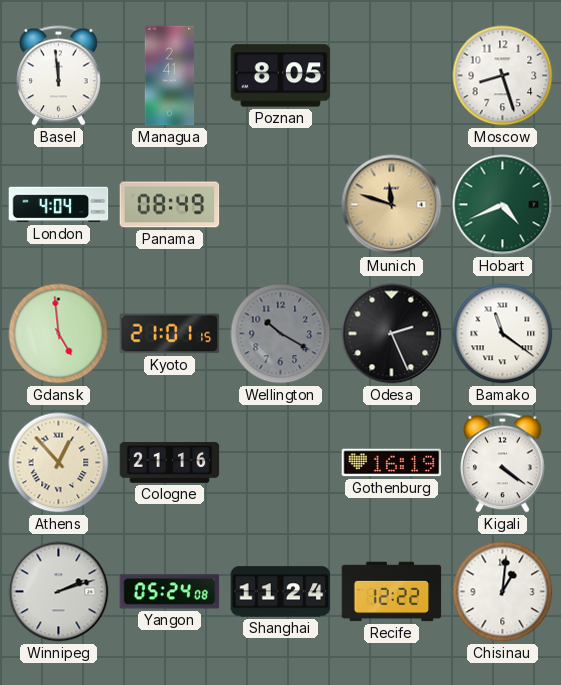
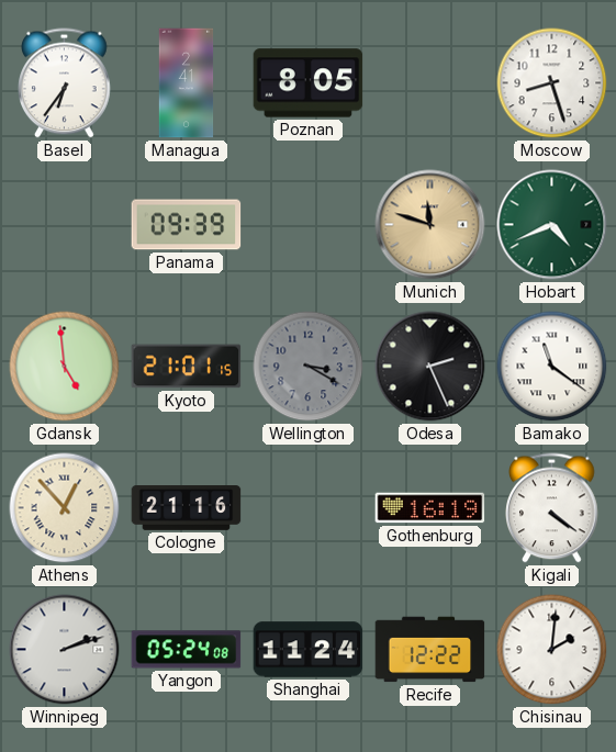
Basel: 11:59 -> 6:36 (65, 83)
London: 4:04 -> none (59, 205)
Panama: 08:49 -> 09:39 (187, 225)
Wellington: 10:20 -> 3:20 (309, 367)
Chisinau: 1:01 -> 2:01 (552, 650)
